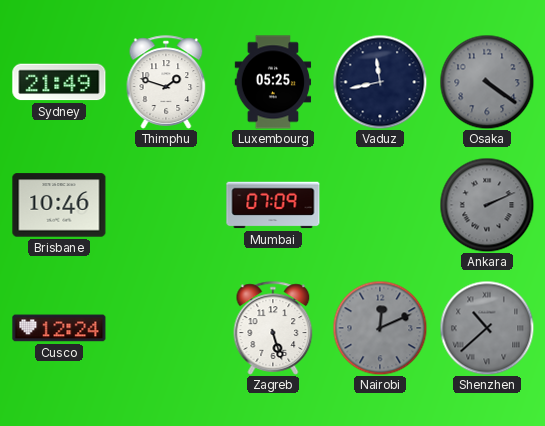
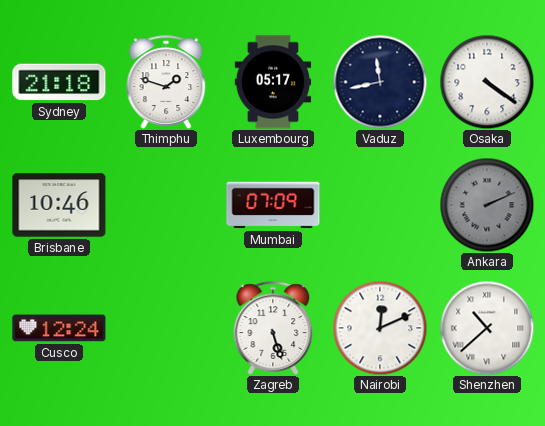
Sydney: 21:49 -> 21:18 (59, 82)
Luxembourg: 05:25 -> 05:17 (273, 82)
Osaka dial: grey -> white (487, 82)
Nairobi dial: grey -> white (380, 328)
Shenzhen dial: grey -> white (487, 328)
